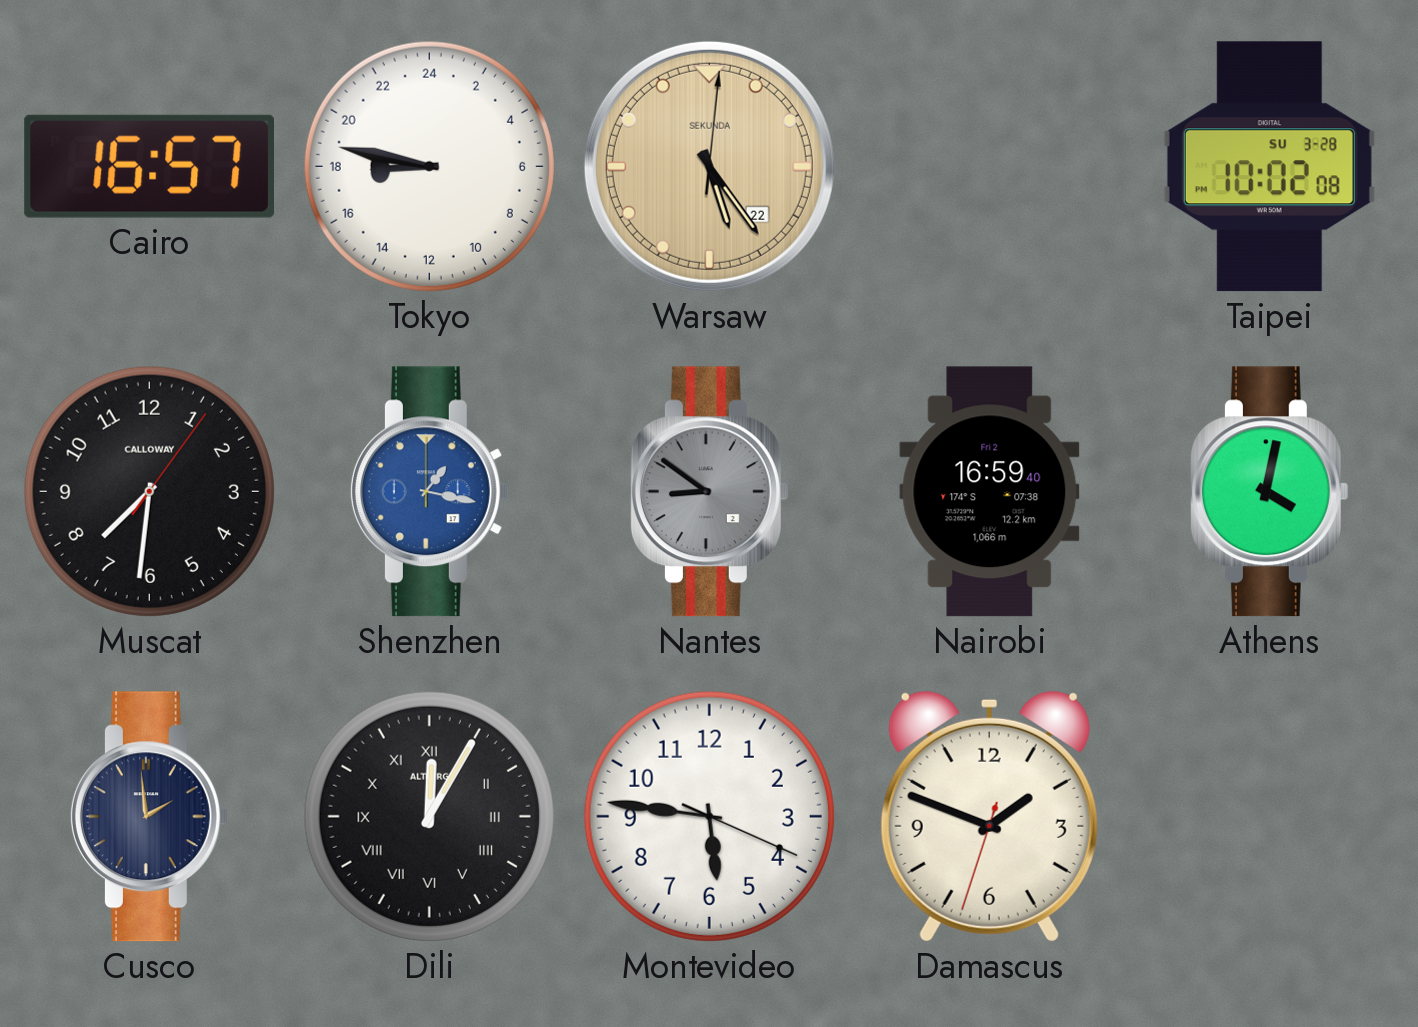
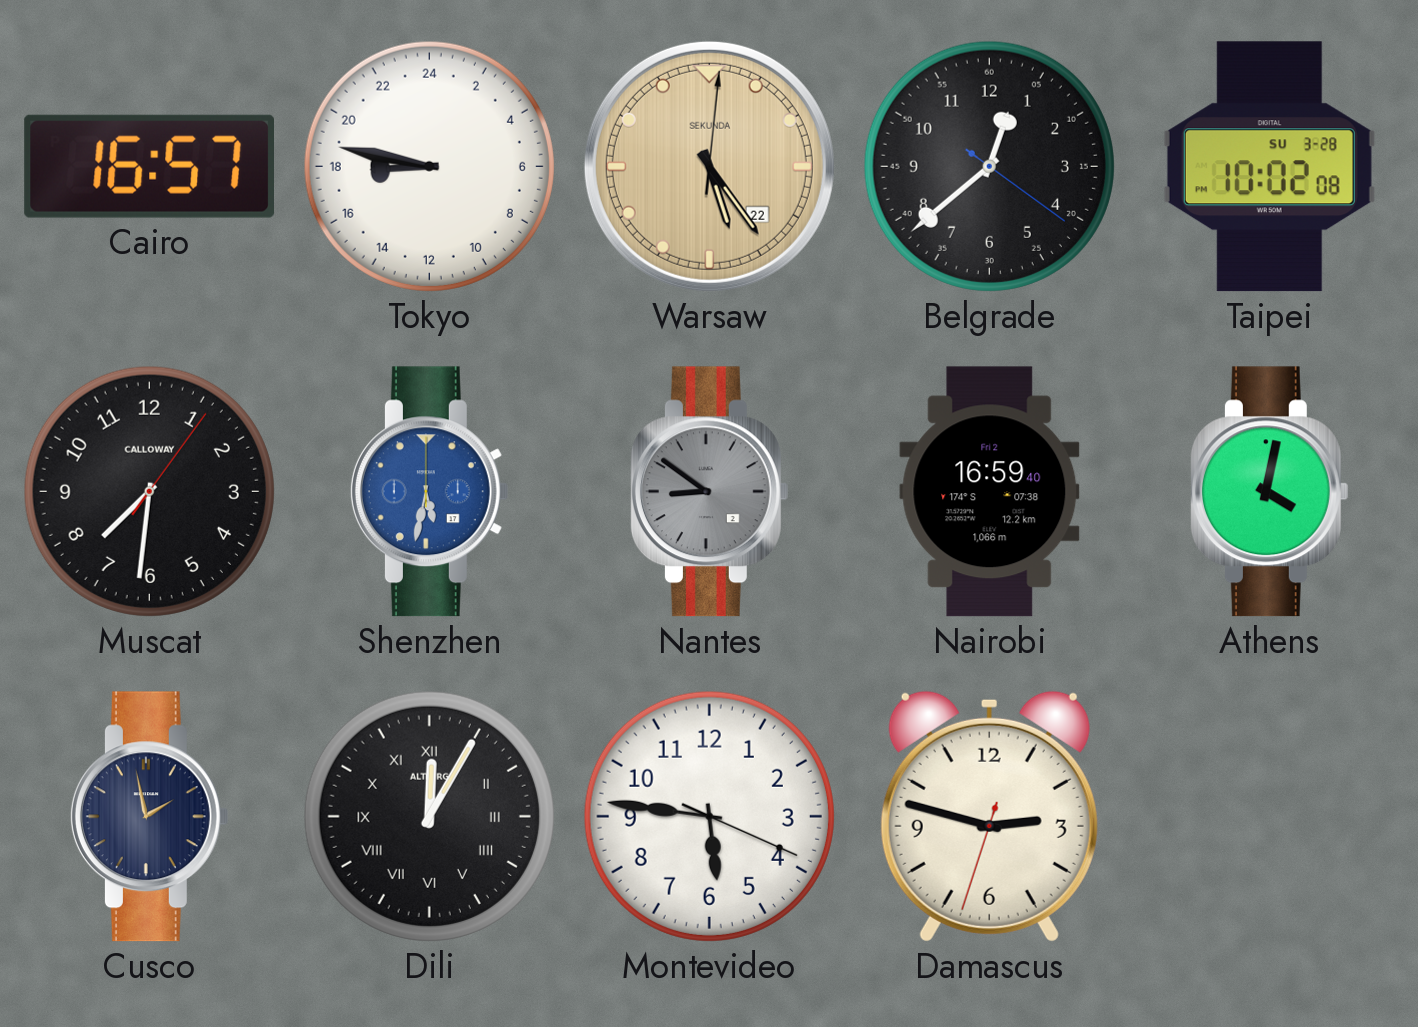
Belgrade: none -> 12:38 (989, 166)
Shenzhen: 1:17 -> 5:32 (429, 492)
Cusco: 1:59 -> 1:58 (149, 817)
Damascus: 1:48 -> 2:47 (989, 816)
